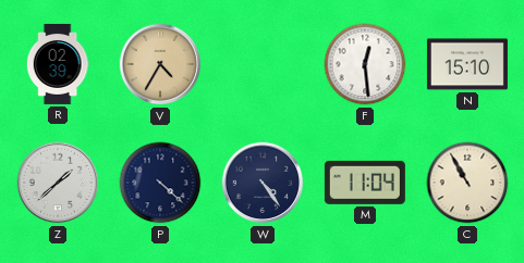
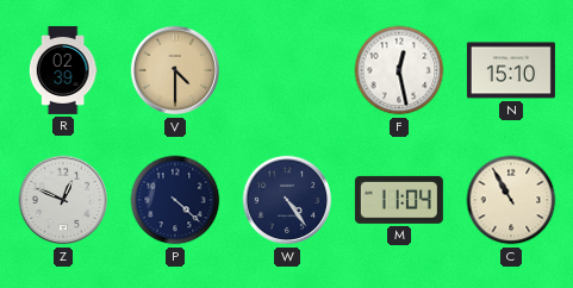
V: 4:35 -> 4:30 (175, 70)
F: 12:29 -> 12:28 (399, 70)
Z: 1:38 -> 12:49 (63, 200)
